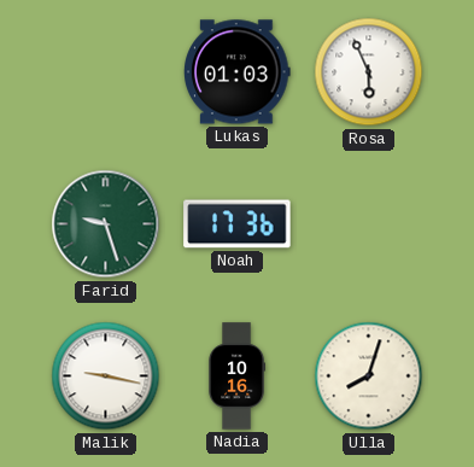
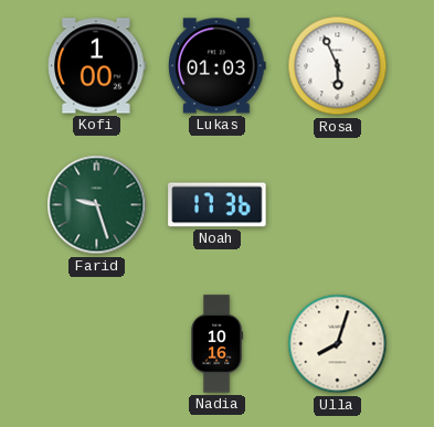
Kofi: none -> 1:00 (97, 66)
Malik: 9:17 -> none (106, 376)
